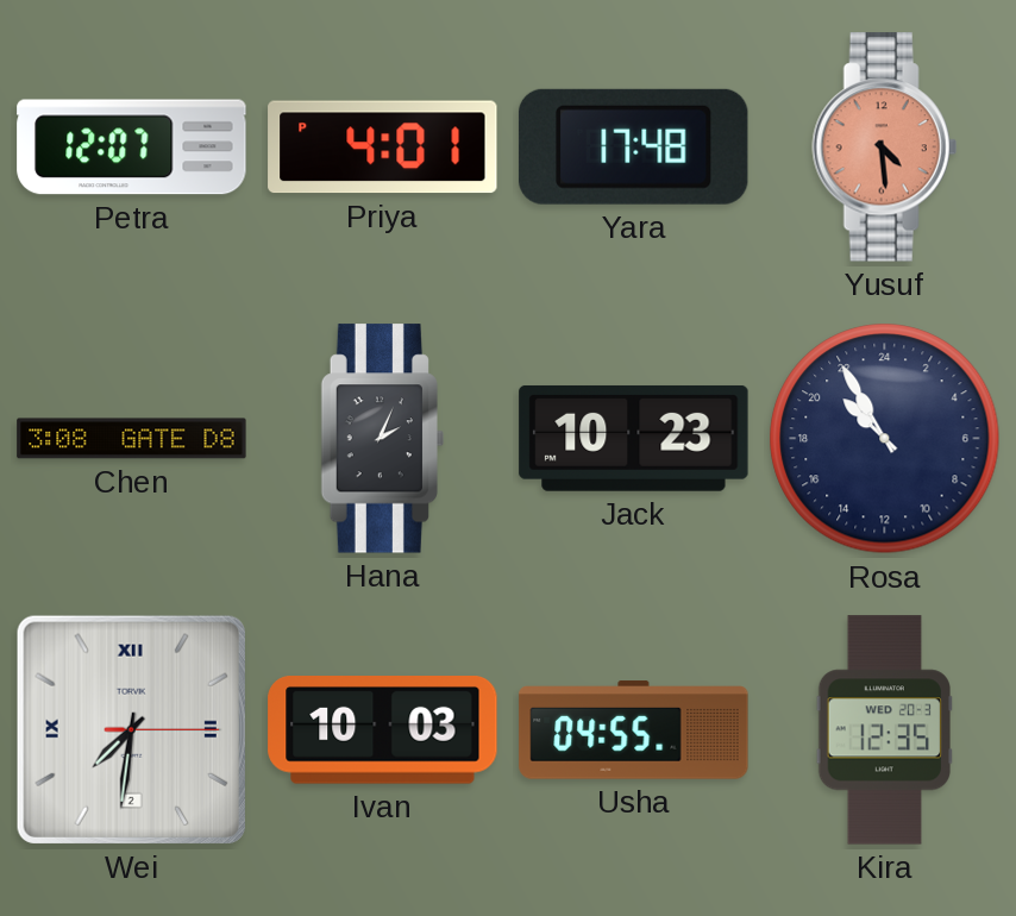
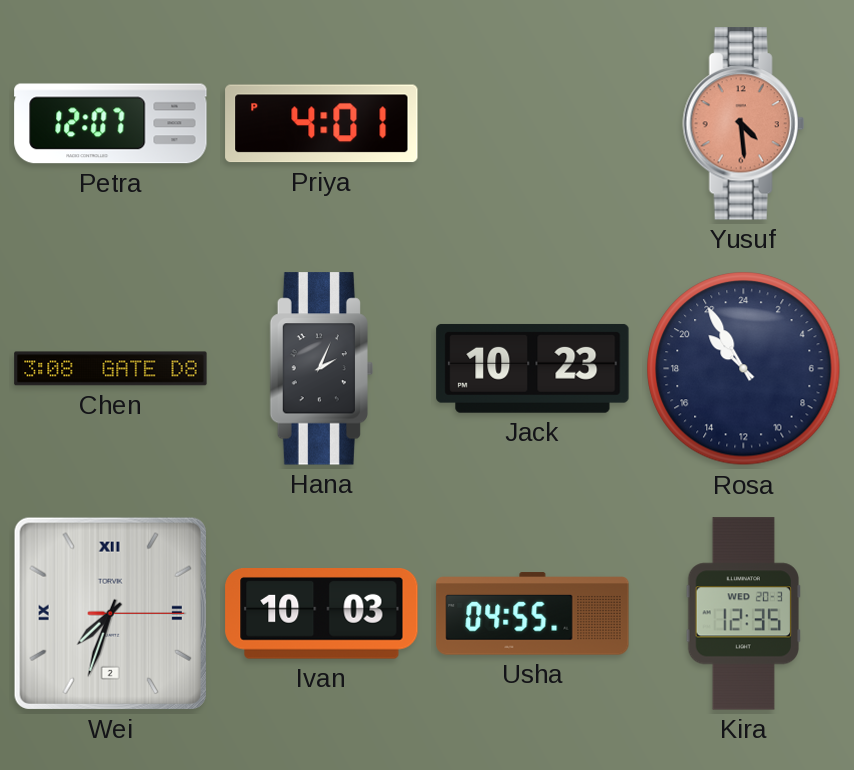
Yara: 17:48 -> none (633, 146)
Wei: 7:31 -> 7:33 (110, 613)
